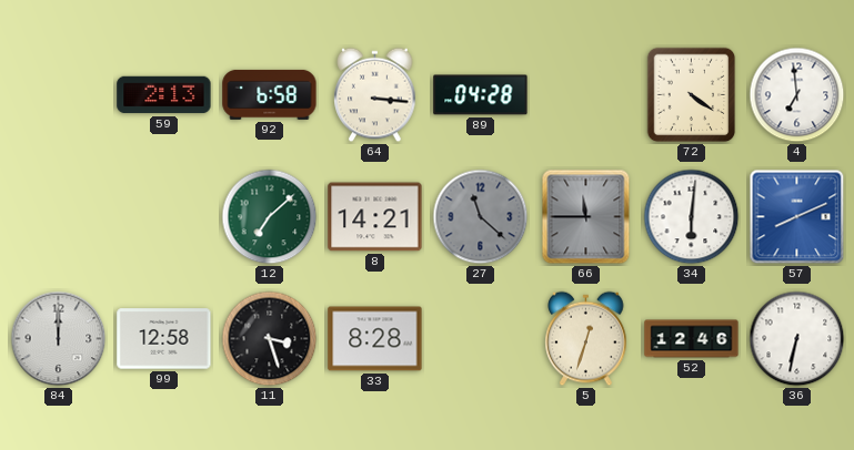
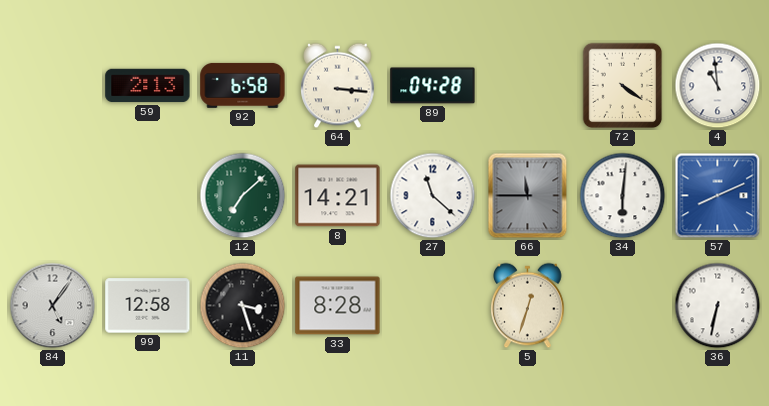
4: 6:59 -> 10:59 (718, 86)
27 dial: grey -> white (433, 196)
84: 12:00 -> 5:06 (53, 306)
52: 12:46 -> none (692, 339)
